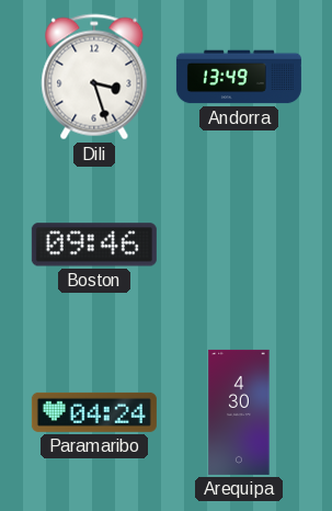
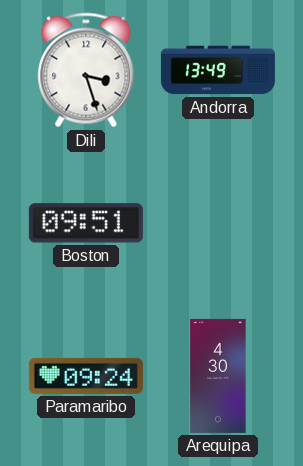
Boston: 09:46 -> 09:51 (86, 223)
Paramaribo: 04:24 -> 09:24 (86, 376)
